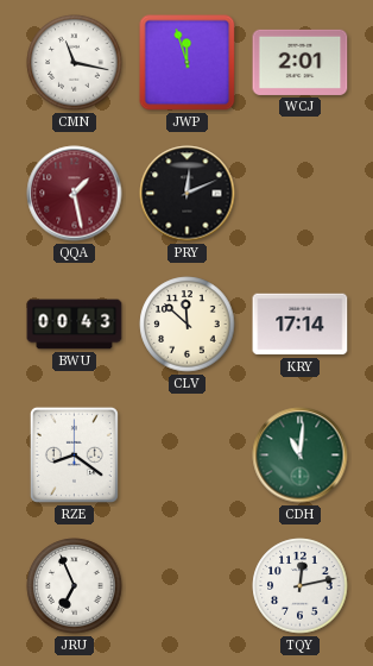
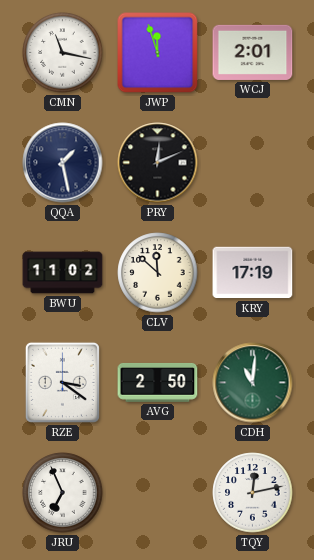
QQA dial: burgundy -> navy (63, 163)
BWU: 00:43 -> 11:02 (63, 273)
KRY: 17:14 -> 17:19 (253, 273)
RZE: 8:21 -> 3:21 (62, 382)
AVG: none -> 2:50 (158, 382)
